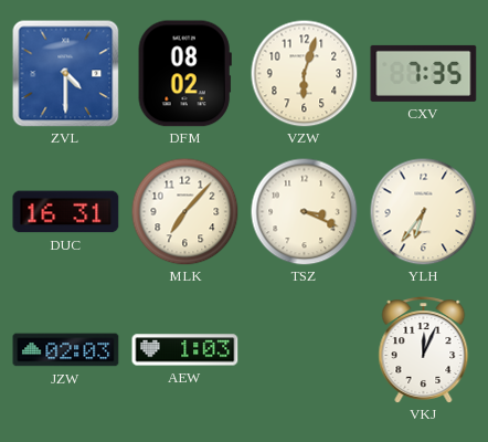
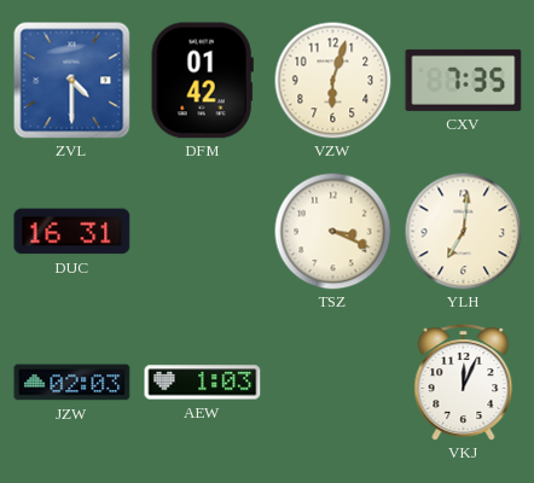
DFM: 08:02 -> 01:42 (202, 81)
MLK: 7:07 -> none (184, 211)
YLH: 6:36 -> 7:01 (463, 231)
